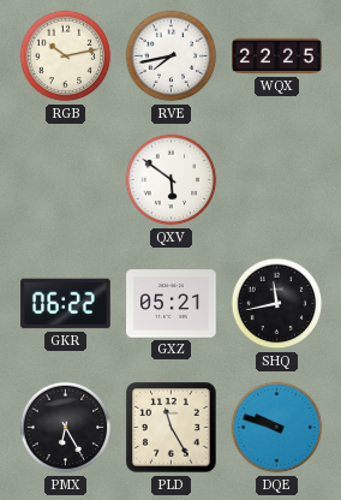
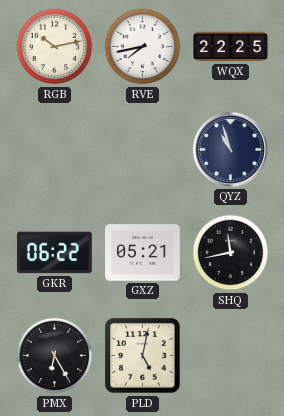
QXV: 5:51 -> none (172, 180)
QYZ: none -> 10:57 (230, 149)
PLD: 11:25 -> 5:02 (143, 356)
DQE: 9:48 -> none (277, 428)
